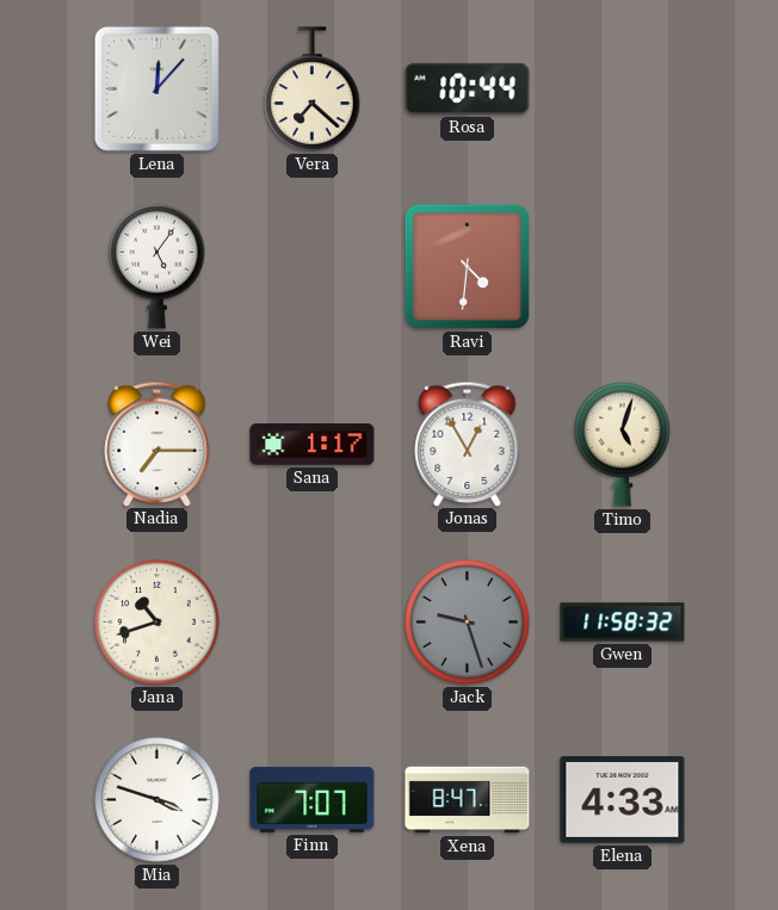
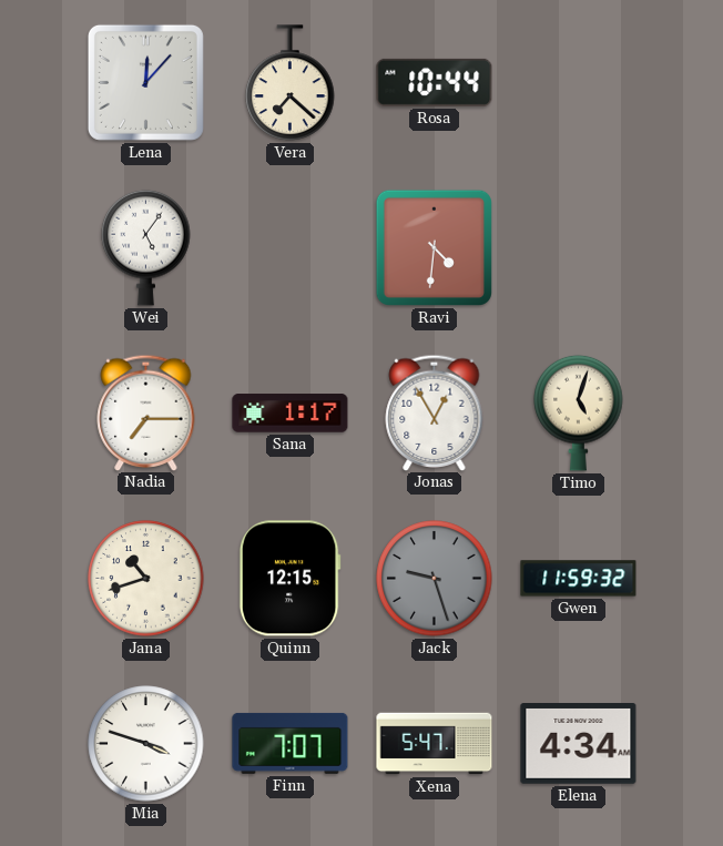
Quinn: none -> 12:15 (289, 579)
Gwen: 11:58 -> 11:59 (579, 579)
Xena: 8:47 -> 5:47 (435, 744)
Elena: 4:33 -> 4:34 (579, 744)
